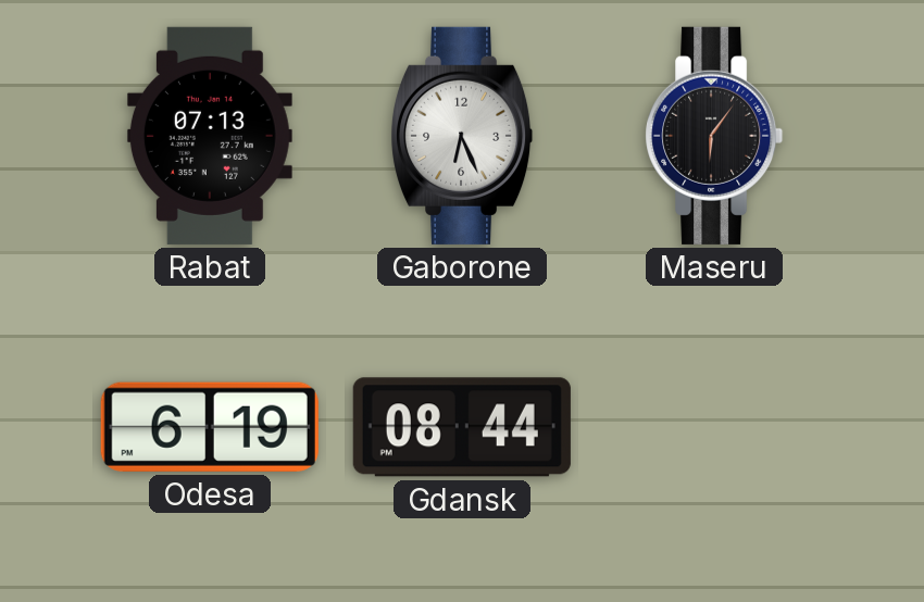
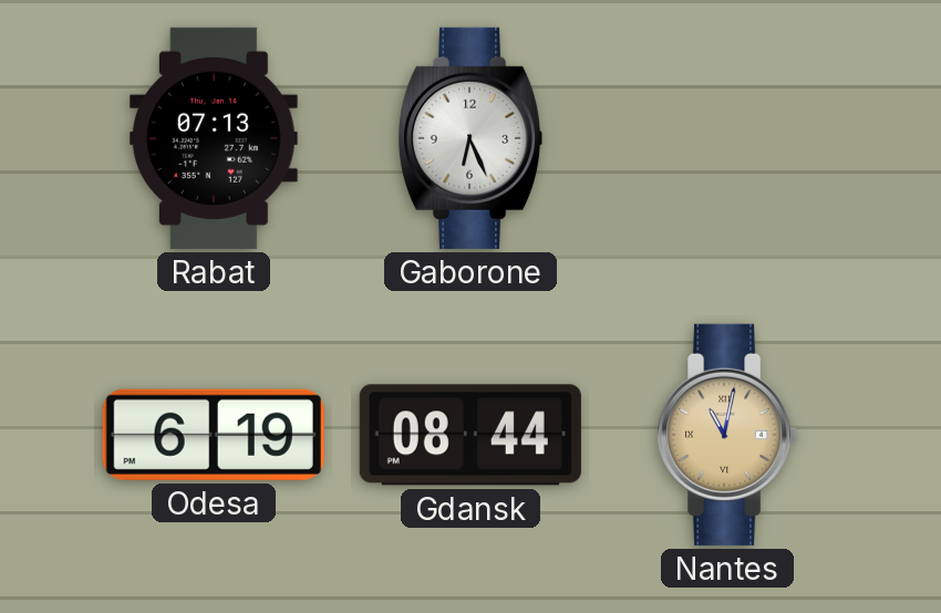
Maseru: 6:06 -> none (714, 136)
Nantes: none -> 11:02 (727, 435)
